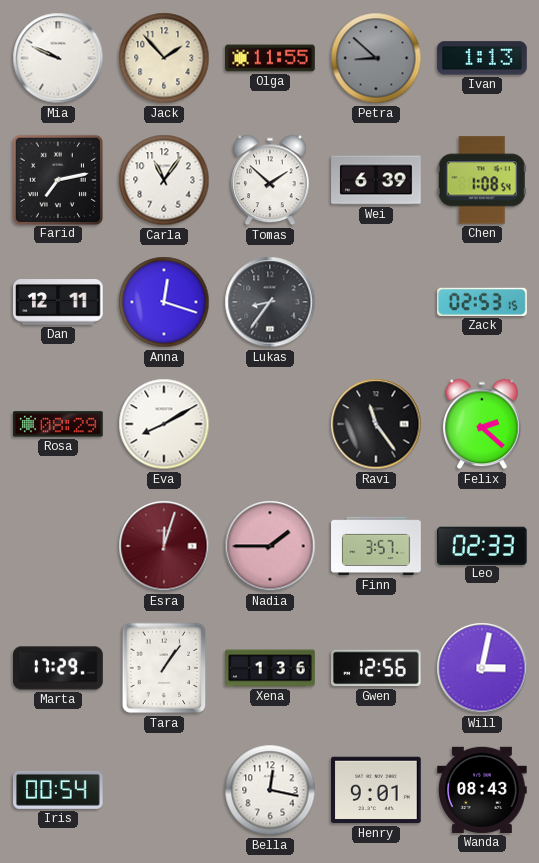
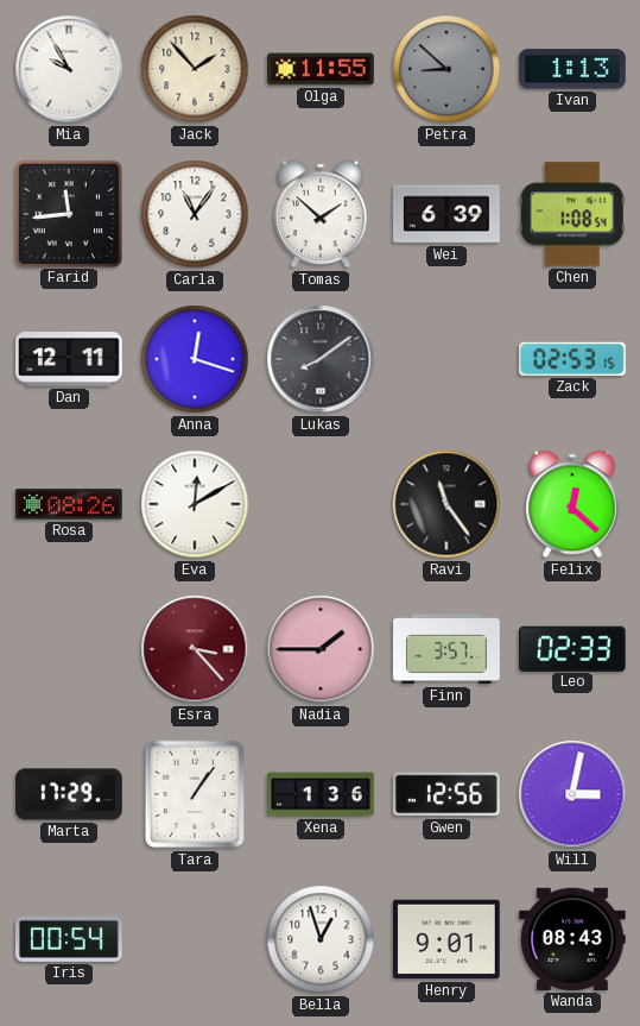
Mia: 9:49 -> 9:55 (69, 69)
Farid: 7:13 -> 11:44 (68, 213)
Lukas: 8:36 -> 8:09 (321, 359)
Rosa: 08:29 -> 08:26 (69, 504)
Eva: 8:10 -> 12:10 (195, 504)
Felix: 2:22 -> 12:22 (572, 504)
Esra: 12:03 -> 3:23 (195, 649)
Bella: 12:17 -> 12:57 (321, 939)
